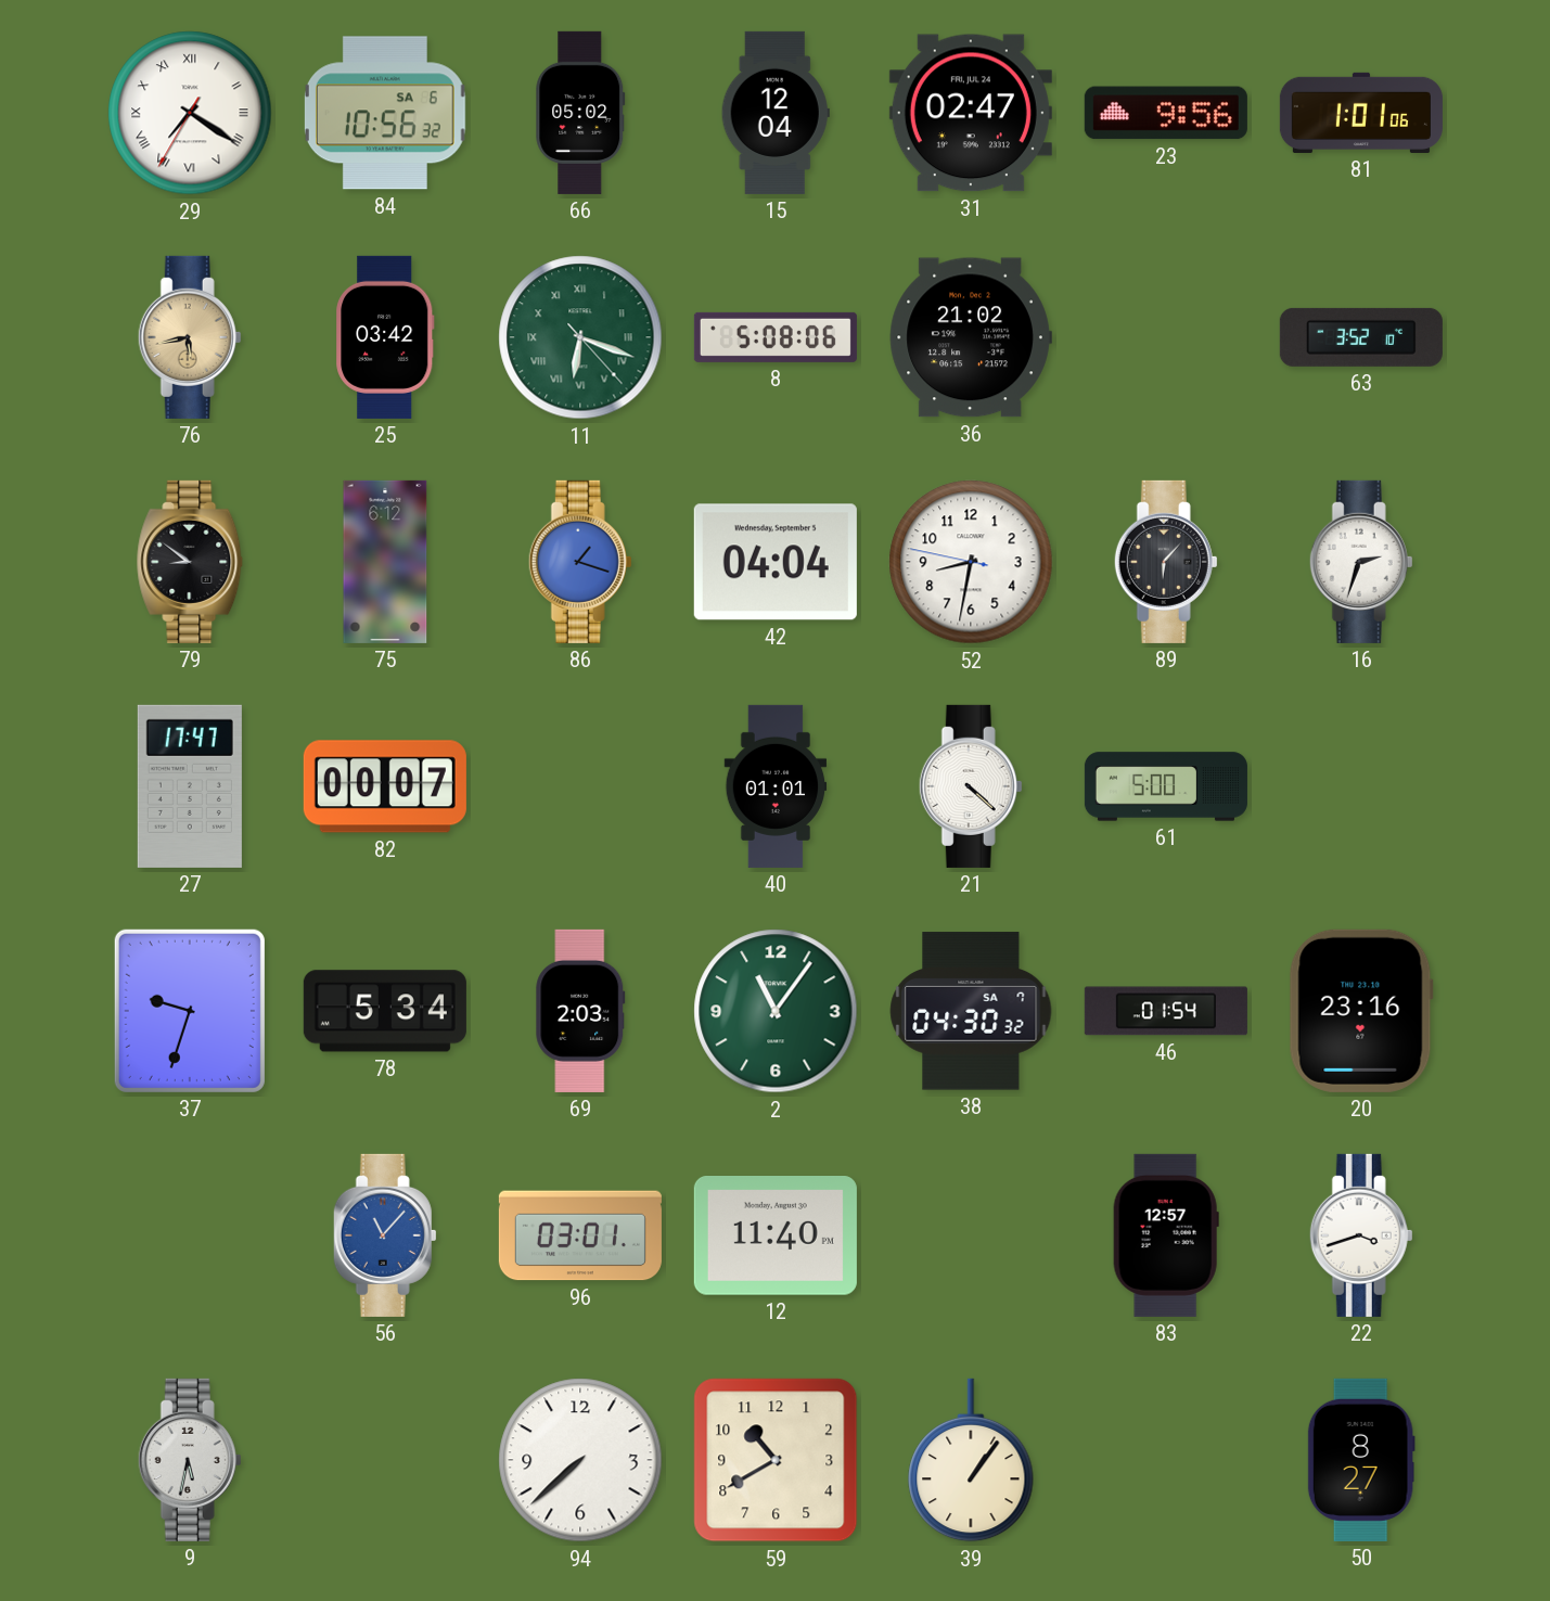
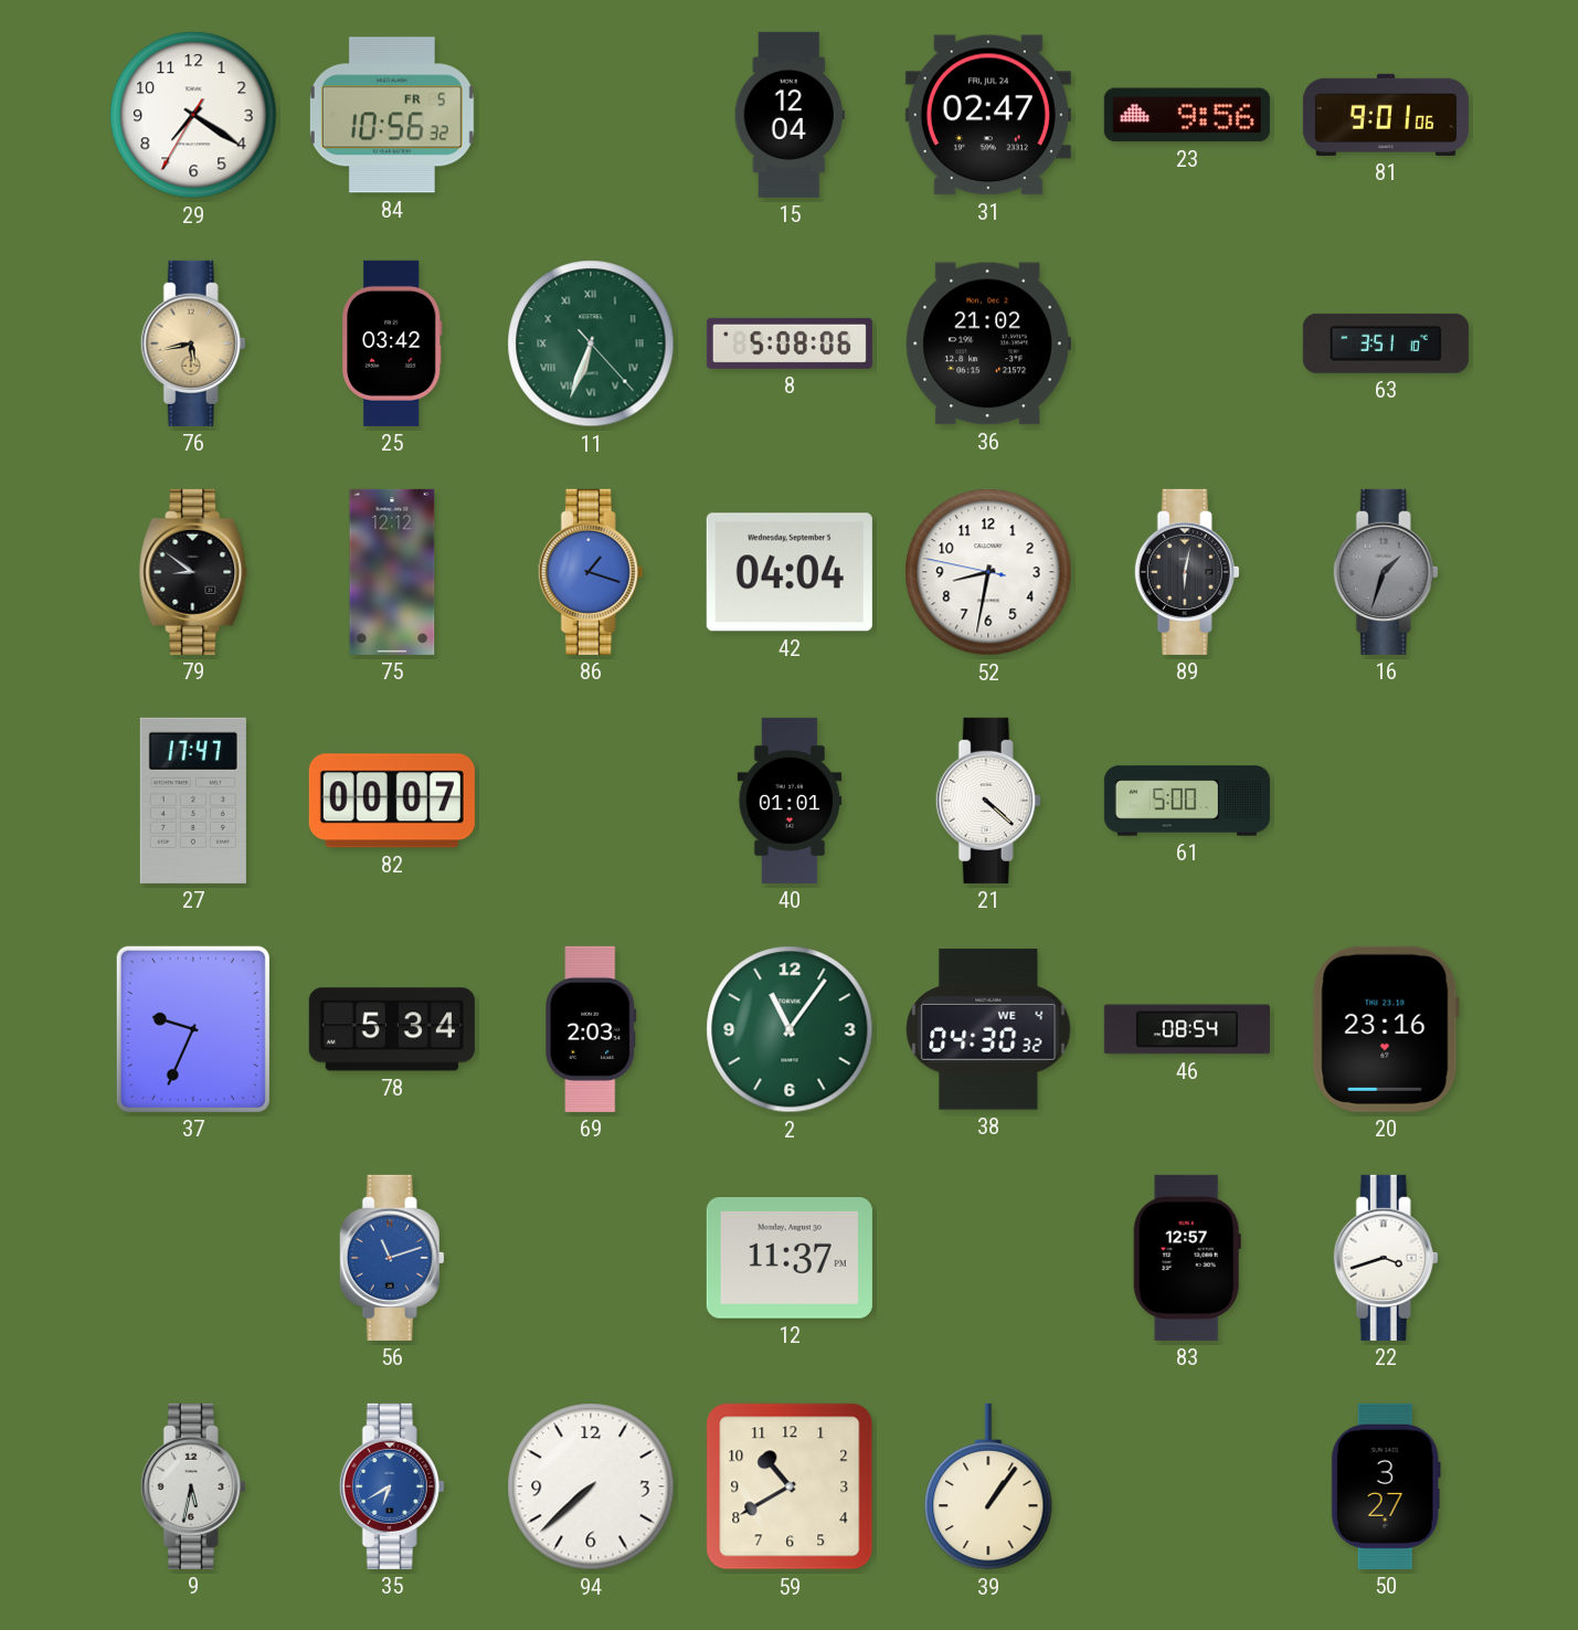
29 numerals: Roman -> Arabic (193, 115)
84 date: SA 6 -> FR 5 (392, 115)
66: 05:02 -> none (580, 113)
81: 1:01 -> 9:01 (1386, 115)
11: 6:18 -> 6:33 (591, 343)
63: 3:52 -> 3:51 (1386, 343)
75: 6:12 -> 12:12 (392, 572)
89: 6:07 -> 6:02 (1187, 572)
16: 2:33 -> 1:33 (1386, 572)
16 dial: white -> grey (1386, 572)
37: 9:33 -> 9:34 (193, 1029)
38 date: SA 7 -> WE 4 (988, 1029)
46: 01:54 -> 08:54 (1187, 1029)
56: 11:07 -> 11:12 (392, 1258)
96: 03:01 -> none (580, 1235)
12: 11:40 -> 11:37 (790, 1259)
35: none -> 6:40 (392, 1486)
50: 8:27 -> 3:27 (1386, 1486)
